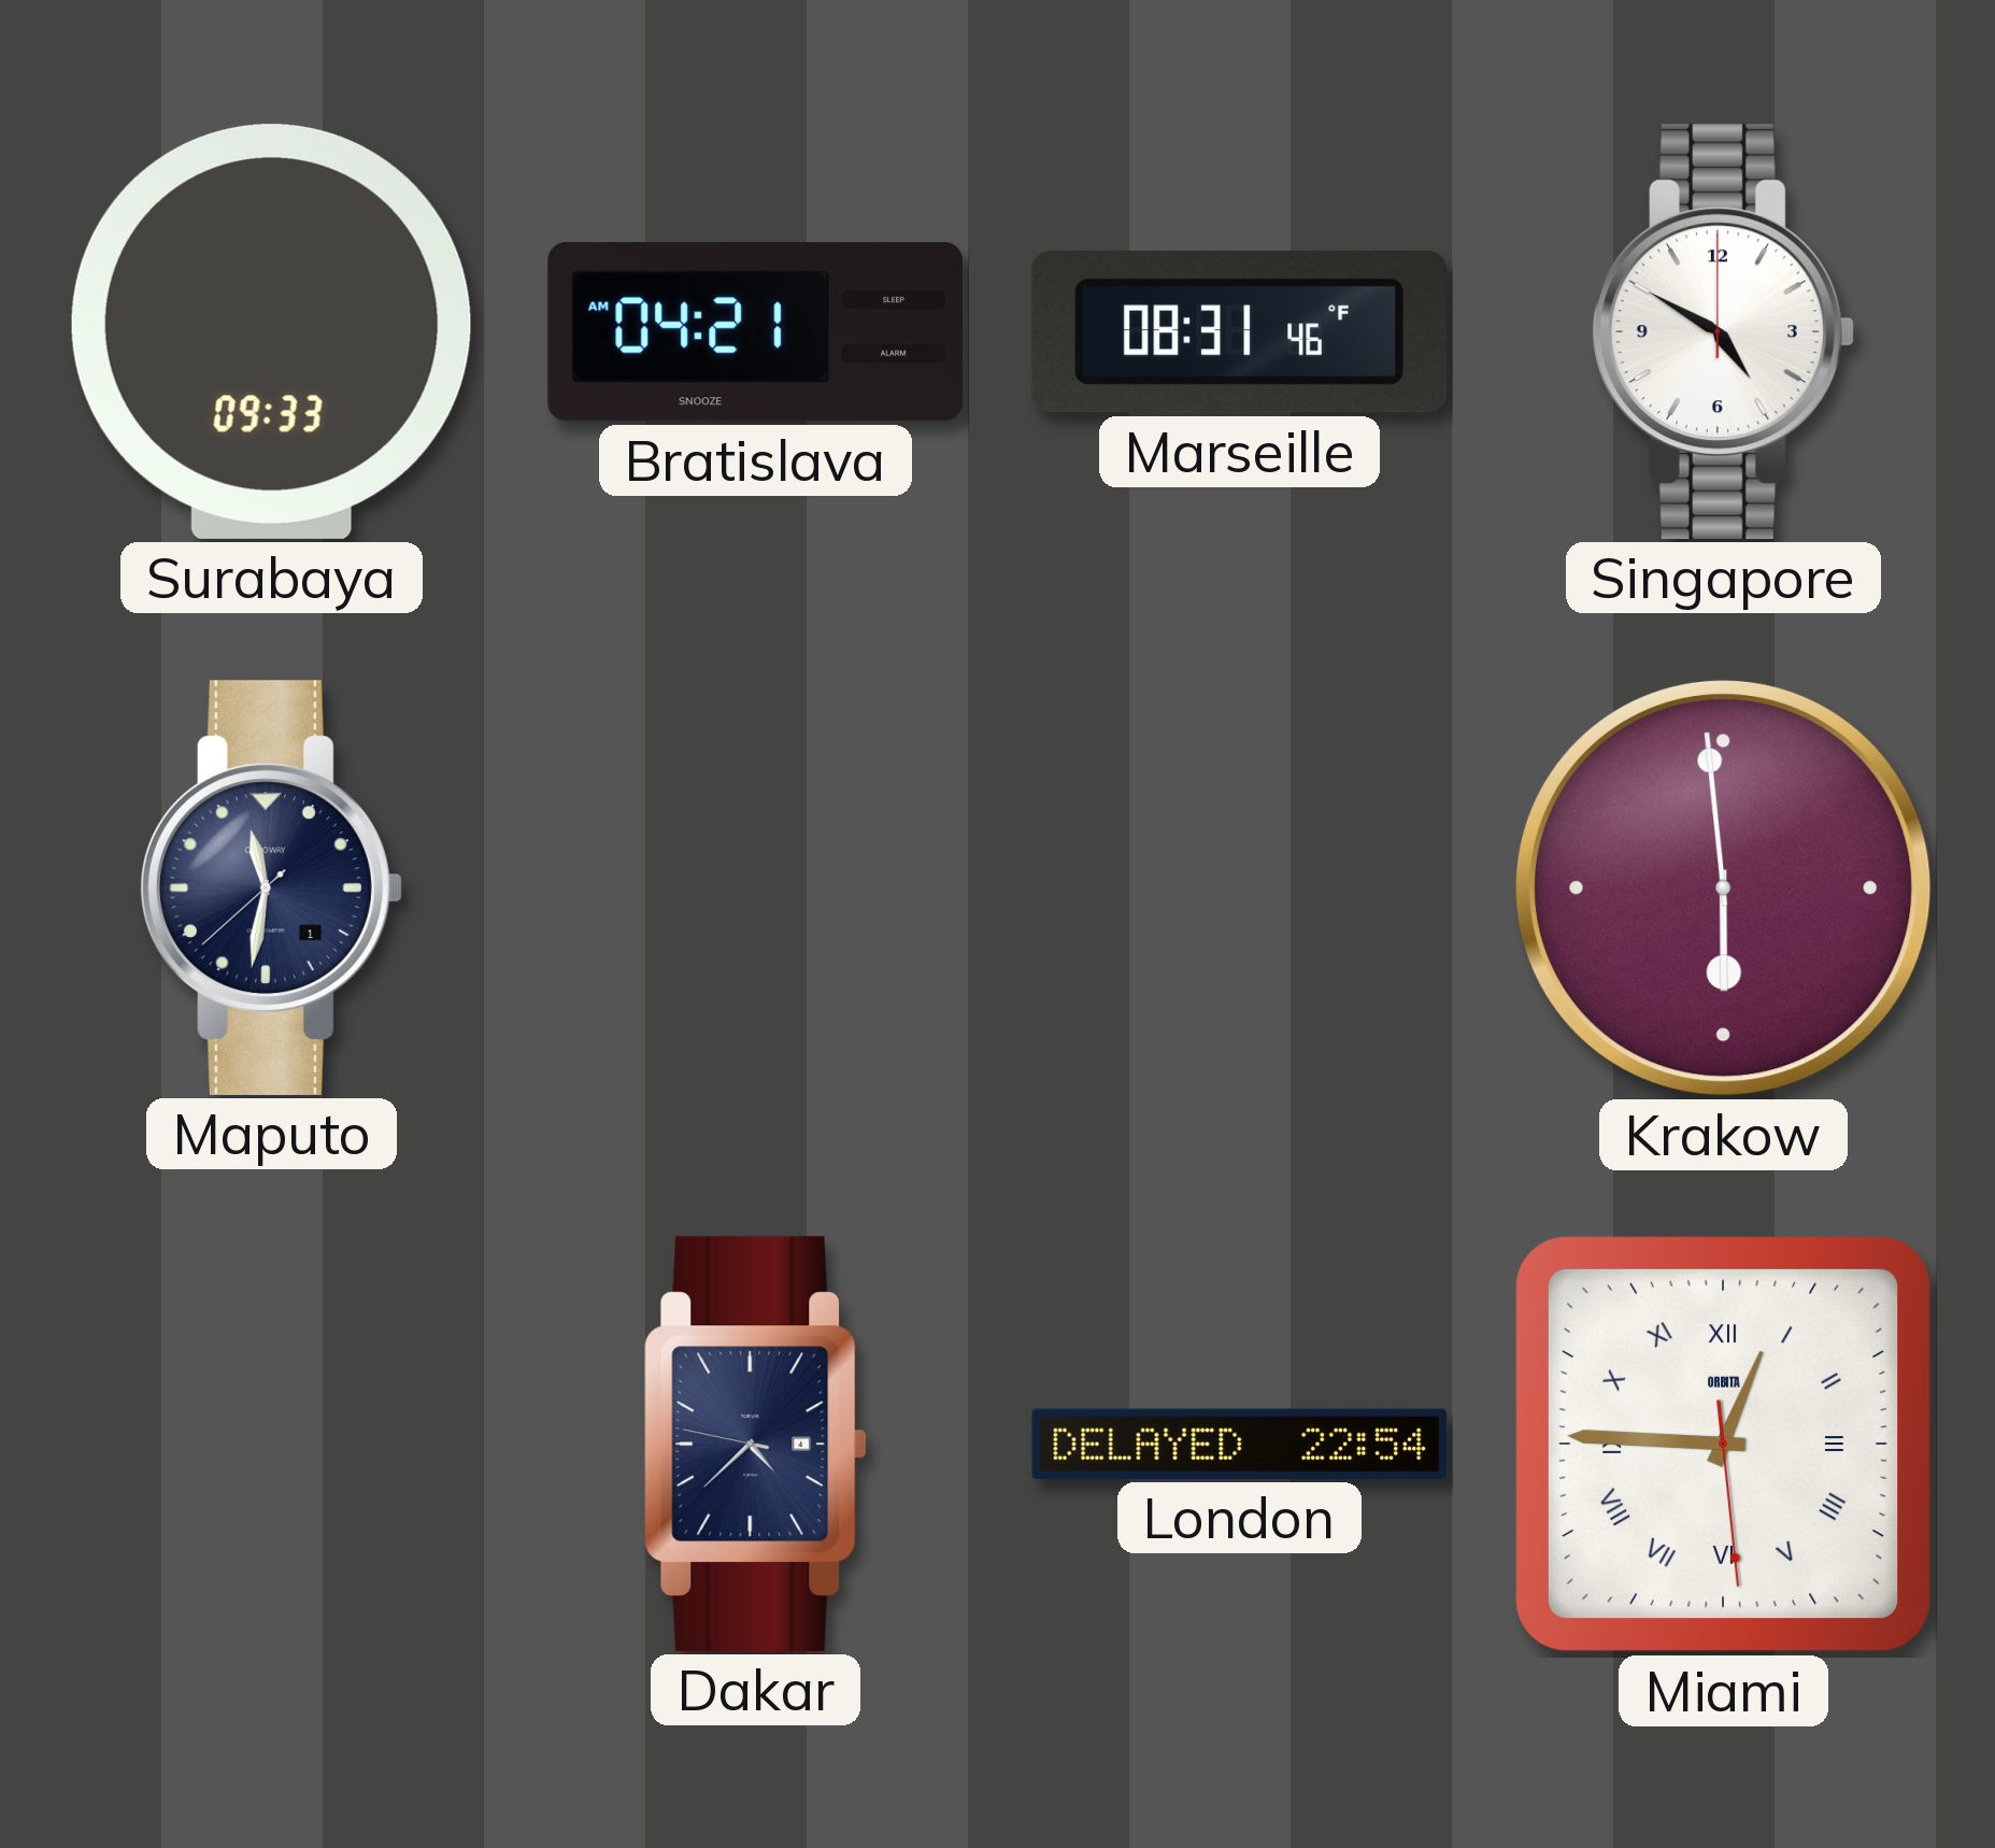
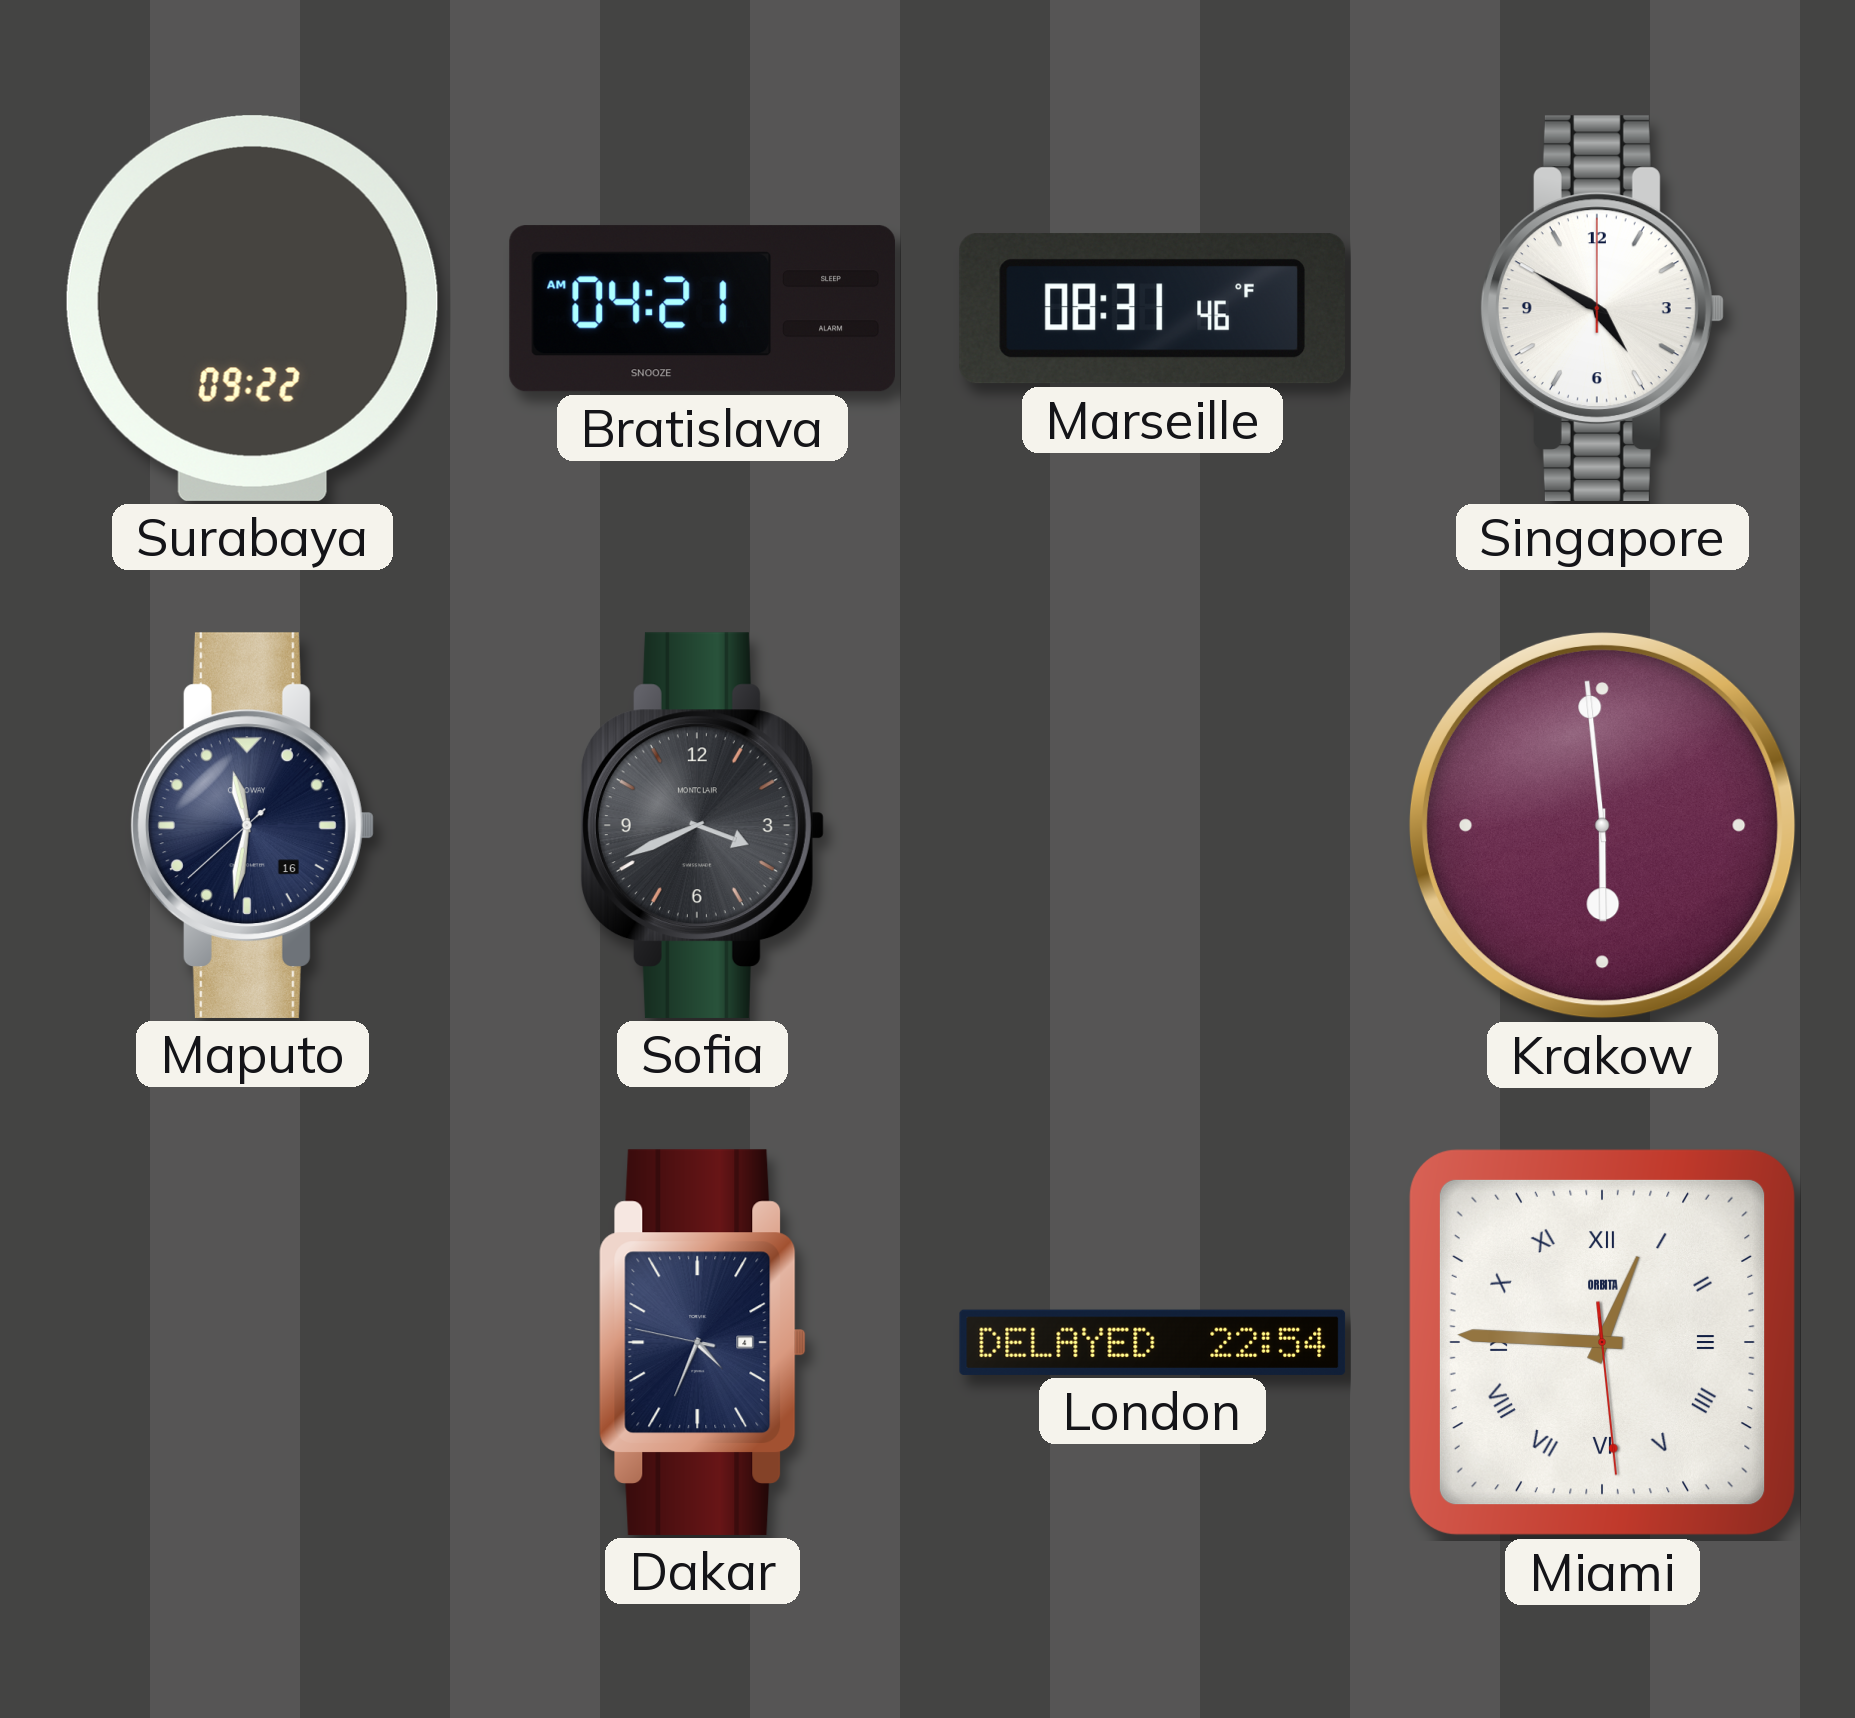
Surabaya: 09:33 -> 09:22 (252, 308)
Maputo date: 1 -> 16 (252, 825)
Sofia: none -> 3:41 (702, 825)
Dakar: 4:37 -> 4:33 (702, 1342)
